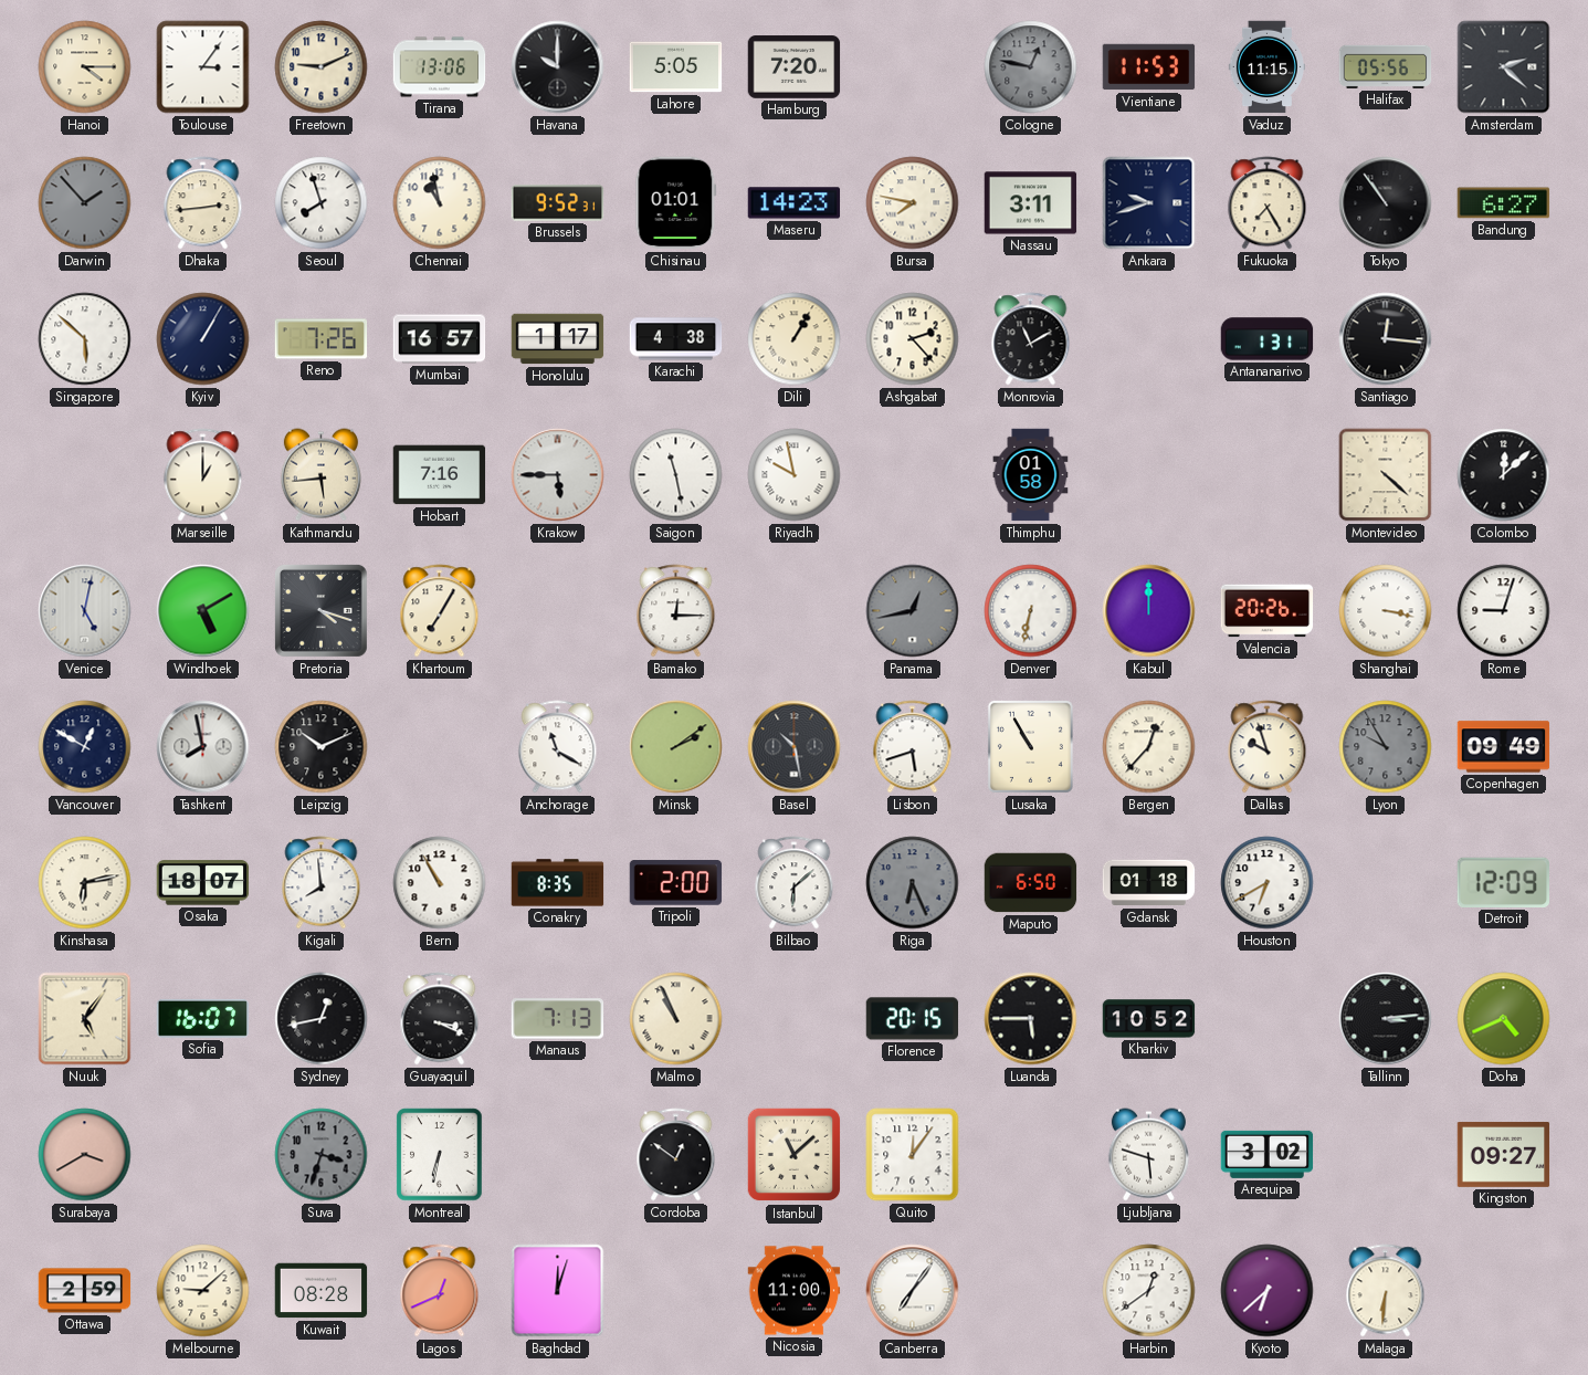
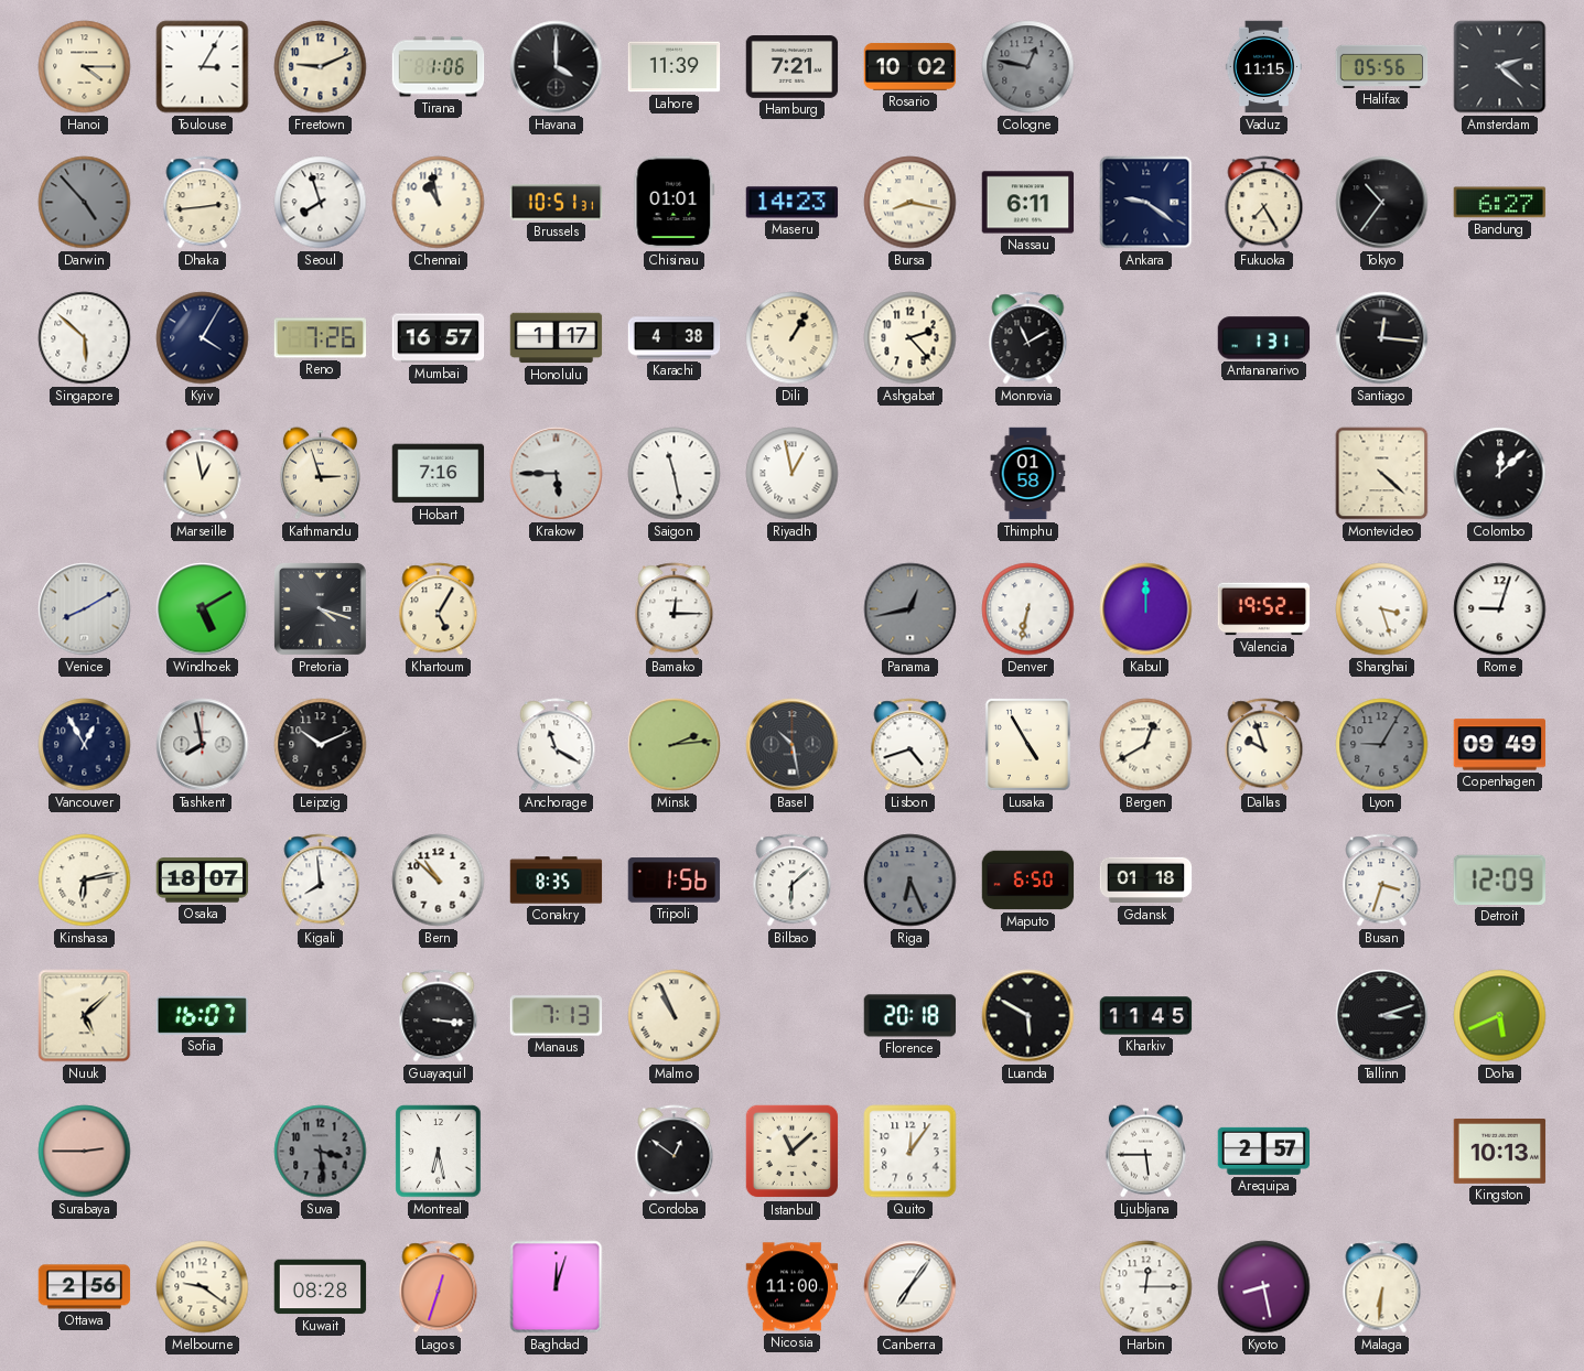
Toulouse: 3:06 -> 3:05 (203, 67)
Tirana: 13:06 -> 1:06 (439, 67)
Havana: 10:00 -> 4:00 (557, 67)
Lahore: 5:05 -> 11:39 (675, 67)
Hamburg: 7:20 -> 7:21 (793, 67)
Rosario: none -> 10:02 (910, 67)
Vientiane: 11:53 -> none (1149, 67)
Darwin: 1:53 -> 4:53 (85, 203)
Brussels: 9:52 -> 10:51 (557, 203)
Bursa: 7:47 -> 8:17 (910, 203)
Nassau: 3:11 -> 6:11 (1028, 203)
Ankara: 9:42 -> 9:21 (1146, 203)
Tokyo: 10:54 -> 10:36 (1382, 203)
Kyiv: 1:05 -> 4:05 (203, 338)
Marseille: 1:00 -> 12:58 (203, 474)
Kathmandu: 5:44 -> 2:57 (320, 474)
Riyadh: 9:58 -> 12:58 (793, 474)
Venice: 5:02 -> 8:10 (85, 609)
Khartoum: 7:05 -> 5:05 (439, 609)
Valencia: 20:26 -> 19:52 (1264, 609)
Shanghai: 3:17 -> 3:27 (1382, 609)
Vancouver: 12:50 -> 12:55 (85, 745)
Minsk: 2:09 -> 2:14 (675, 745)
Lisbon: 5:42 -> 4:42 (910, 745)
Lusaka: 10:55 -> 4:55 (1027, 744)
Bergen: 12:37 -> 12:40 (1146, 745)
Lyon: 9:55 -> 9:05 (1382, 745)
Bern: 10:55 -> 10:52 (439, 881)
Tripoli: 2:00 -> 1:56 (675, 881)
Houston: 6:40 -> none (1268, 883)
Busan: none -> 3:33 (1382, 881)
Nuuk: 5:06 -> 5:08 (85, 1016)
Sydney: 12:43 -> none (322, 1019)
Guayaquil: 3:19 -> 3:16 (439, 1016)
Florence: 20:15 -> 20:18 (910, 1016)
Luanda: 5:45 -> 5:50 (1028, 1016)
Kharkiv: 10:52 -> 11:45 (1146, 1016)
Tallinn: 3:14 -> 3:12 (1382, 1016)
Doha: 4:41 -> 5:41 (1500, 1016)
Surabaya: 3:40 -> 2:45 (85, 1152)
Suva: 3:33 -> 3:29 (321, 1152)
Montreal: 6:32 -> 6:28 (439, 1152)
Ljubljana: 5:48 -> 5:45 (1145, 1152)
Arequipa: 3:02 -> 2:57 (1264, 1151)
Kingston: 09:27 -> 10:13 (1500, 1151)
Ottawa: 2:59 -> 2:56 (85, 1287)
Melbourne: 9:08 -> 9:21 (203, 1287)
Lagos: 12:41 -> 12:33 (439, 1287)
Harbin: 12:39 -> 12:15 (1146, 1287)
Kyoto: 6:38 -> 8:28 (1264, 1287)
